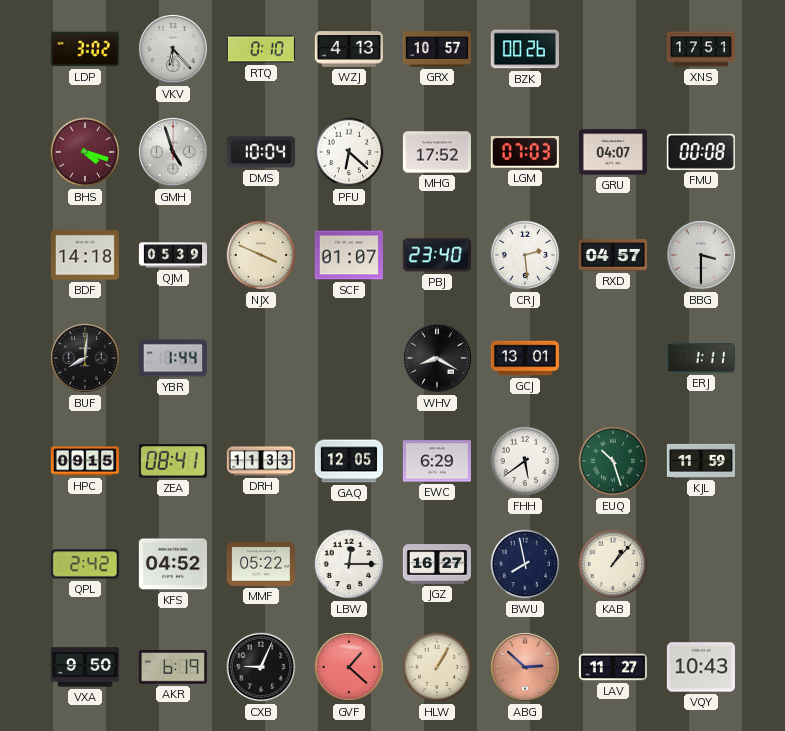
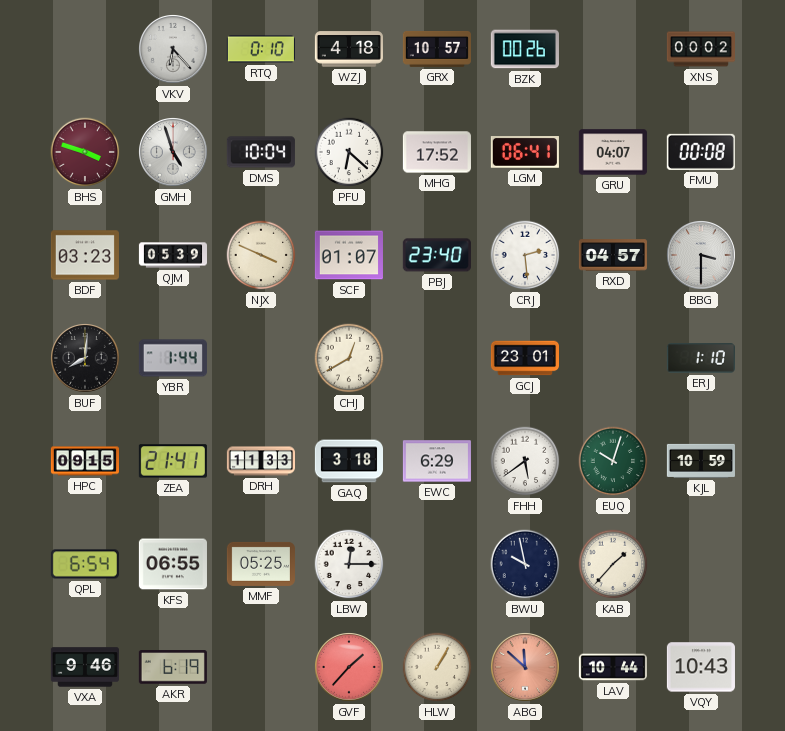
LDP: 3:02 -> none (85, 49)
WZJ: 4:13 -> 4:18 (349, 49)
XNS: 17:51 -> 00:02 (700, 49)
BHS: 4:18 -> 3:48 (85, 152)
LGM: 07:03 -> 06:41 (525, 153)
BDF: 14:18 -> 03:23 (85, 255)
CHJ: none -> 12:40 (349, 358)
WHV: 8:20 -> none (438, 359)
GCJ: 13:01 -> 23:01 (524, 358)
ERJ: 1:11 -> 1:10 (701, 358)
ZEA: 08:41 -> 21:41 (173, 461)
GAQ: 12:05 -> 3:18 (348, 461)
EUQ: 10:27 -> 10:03 (613, 461)
KJL: 11:59 -> 10:59 (701, 461)
QPL: 2:42 -> 6:54 (85, 564)
KFS: 04:52 -> 06:55 (173, 564)
MMF: 05:22 -> 05:25 (261, 564)
JGZ: 16:27 -> none (437, 564)
BWU: 7:58 -> 9:58 (525, 564)
KAB: 1:07 -> 1:37 (613, 564)
VXA: 9:50 -> 9:46 (85, 667)
CXB: 9:04 -> none (261, 667)
GVF: 1:22 -> 1:37 (350, 668)
ABG: 2:52 -> 11:52 (526, 668)
LAV: 11:27 -> 10:44 (612, 667)
